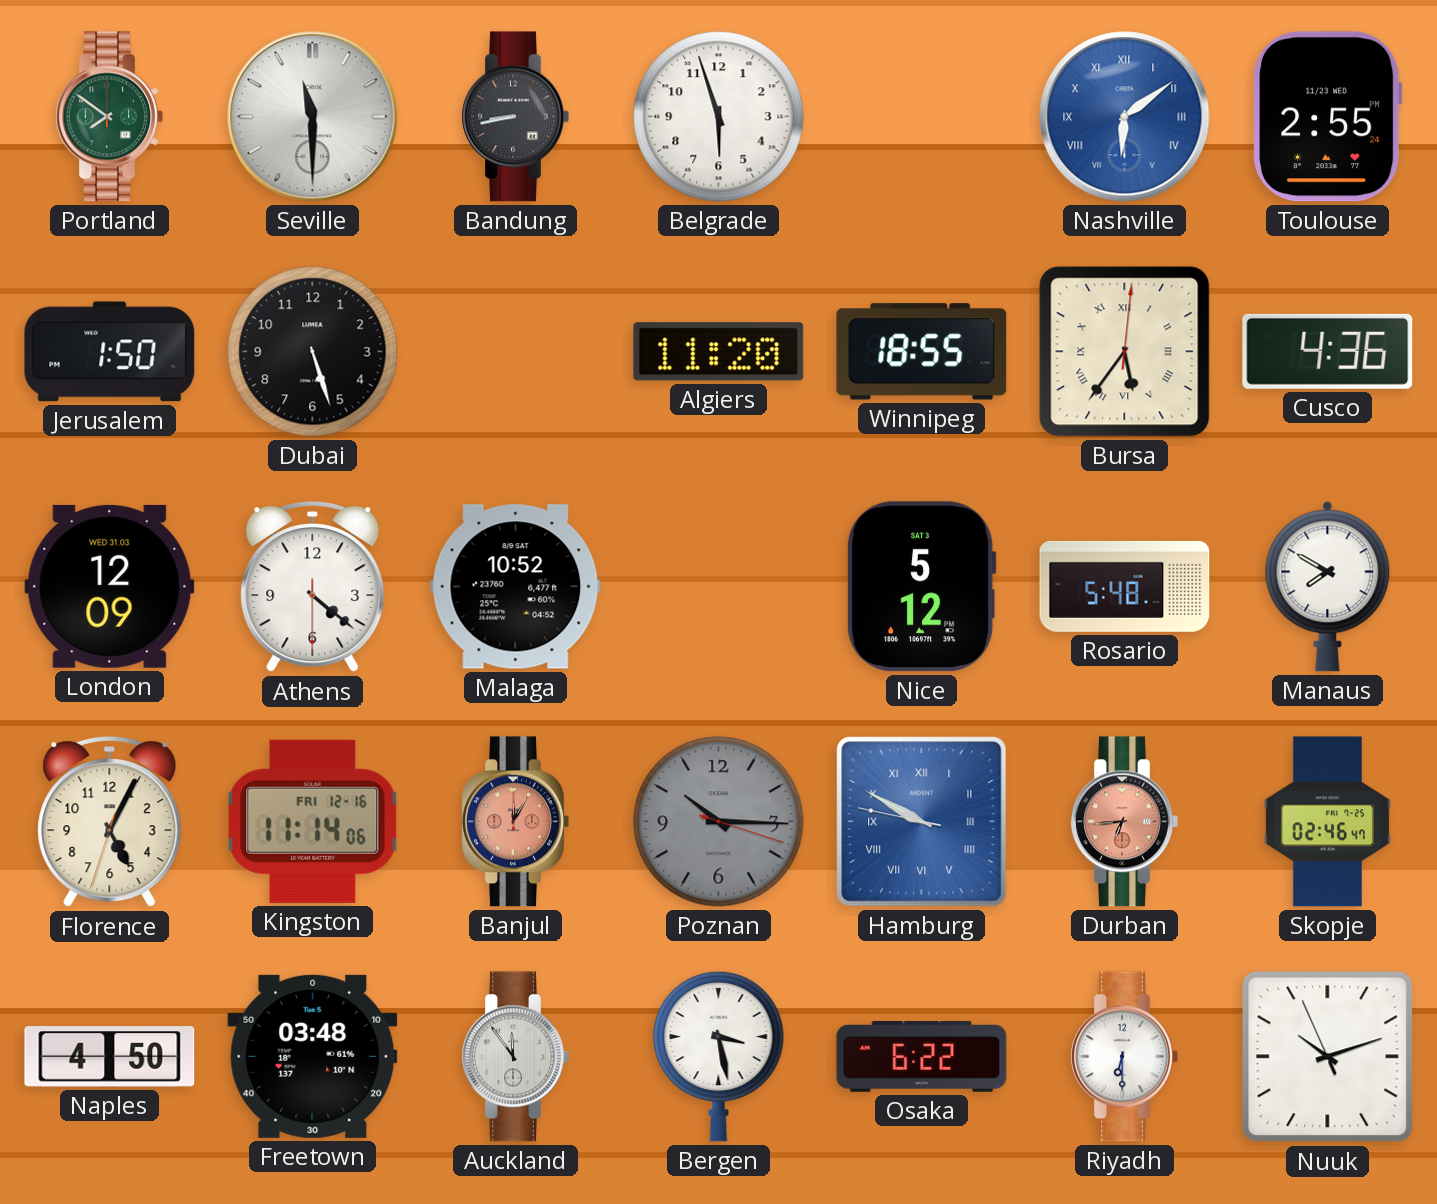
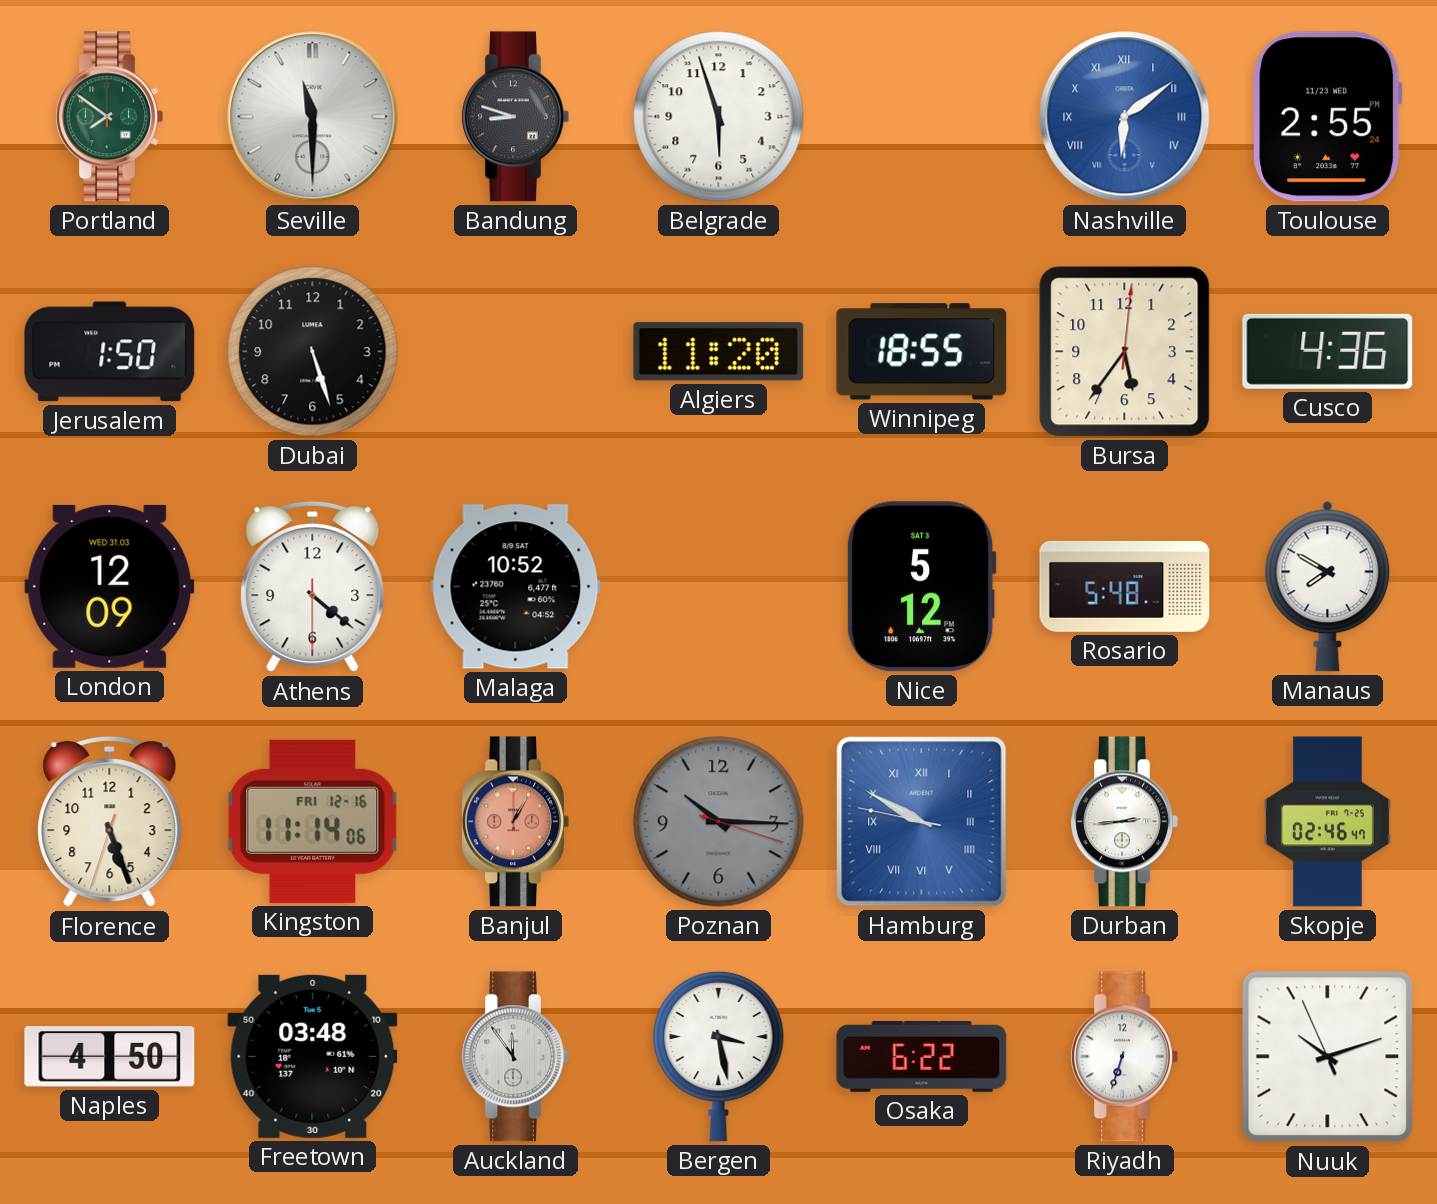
Bandung: 8:43 -> 8:48 (515, 117)
Bursa numerals: Roman -> Arabic (1125, 352)
Florence: 5:04 -> 5:26 (110, 822)
Banjul: 12:05 -> 1:05 (515, 822)
Durban: 6:44 -> 2:44 (1124, 822)
Durban dial: salmon -> white (1124, 822)
Riyadh: 6:30 -> 6:33 (1124, 1057)
